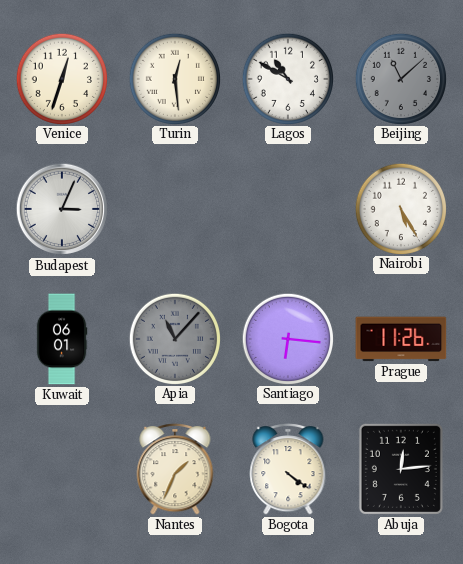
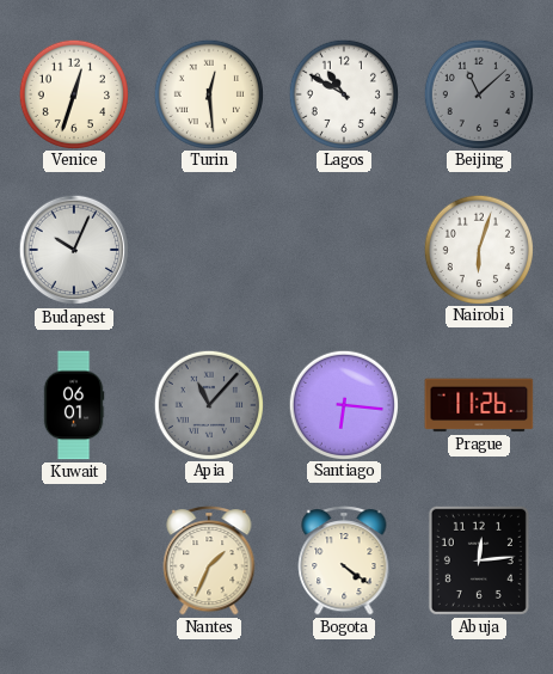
Budapest: 3:04 -> 10:04 (74, 250)
Nairobi: 5:25 -> 6:03 (478, 249)
